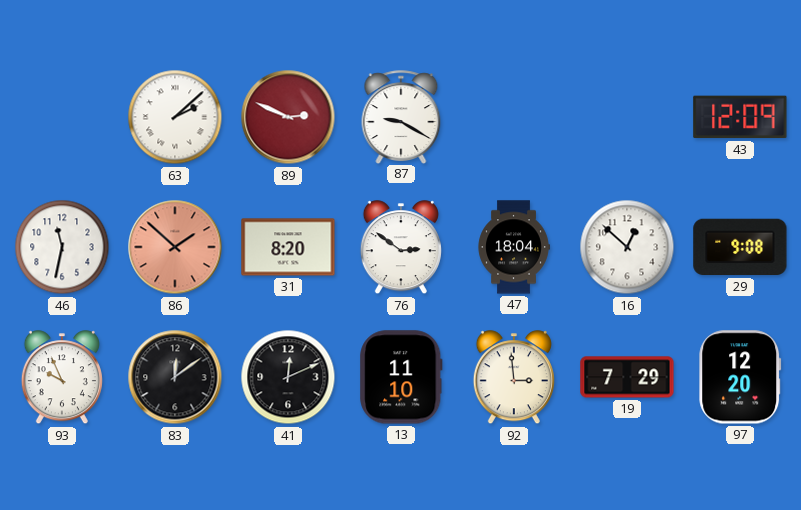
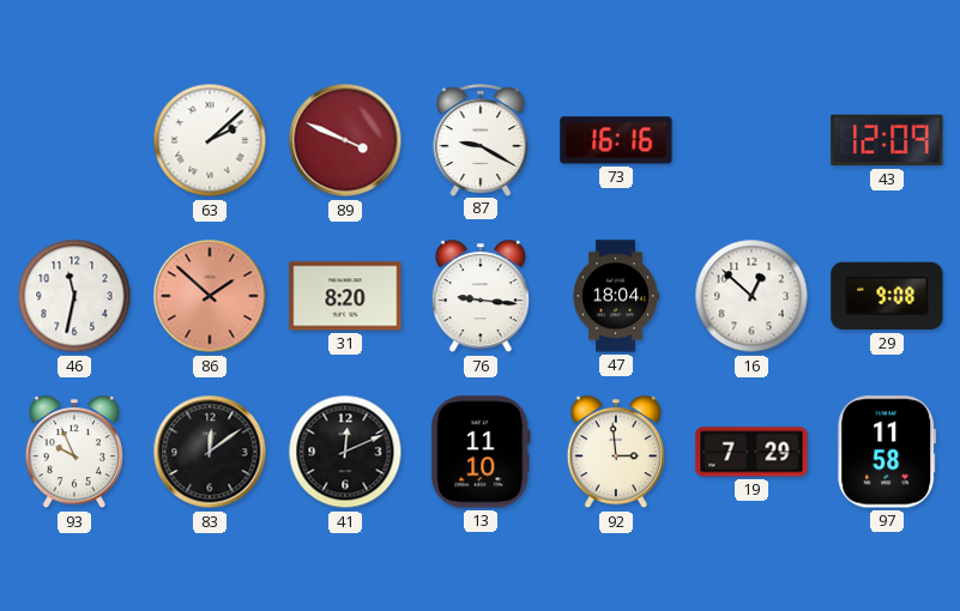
89: 2:49 -> 3:49 (345, 140)
73: none -> 16:16 (616, 140)
76: 2:51 -> 9:16 (481, 297)
97: 12:20 -> 11:58 (887, 452)
